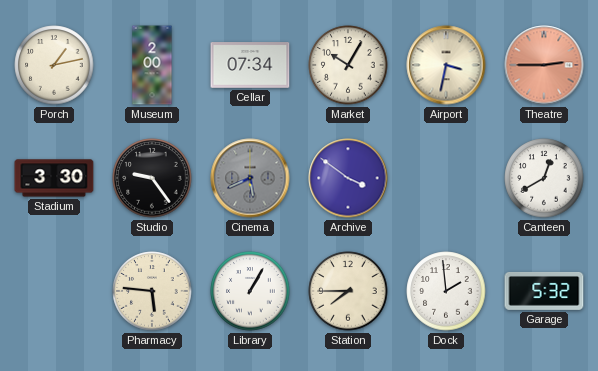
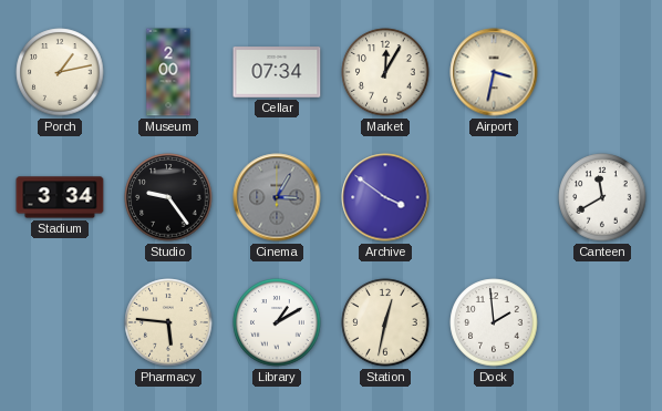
Market: 10:05 -> 12:05 (385, 72)
Theatre: 2:45 -> none (544, 65)
Stadium: 3:30 -> 3:34 (60, 197)
Cinema: 5:41 -> 3:05 (277, 197)
Canteen: 12:40 -> 11:40 (602, 197)
Library: 1:05 -> 1:10 (277, 322)
Station: 7:45 -> 12:32 (385, 322)
Garage: 5:32 -> none (544, 291)
